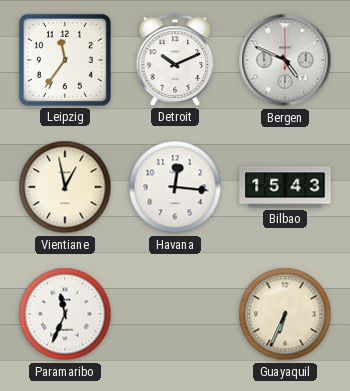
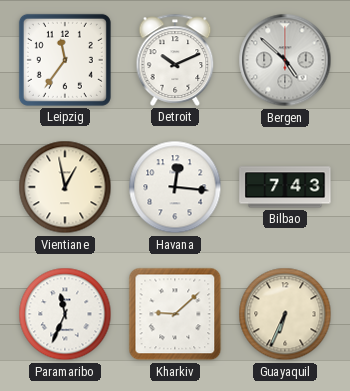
Bergen: 4:49 -> 4:52 (285, 60)
Bilbao: 15:43 -> 7:43 (285, 187)
Kharkiv: none -> 9:08 (175, 314)
